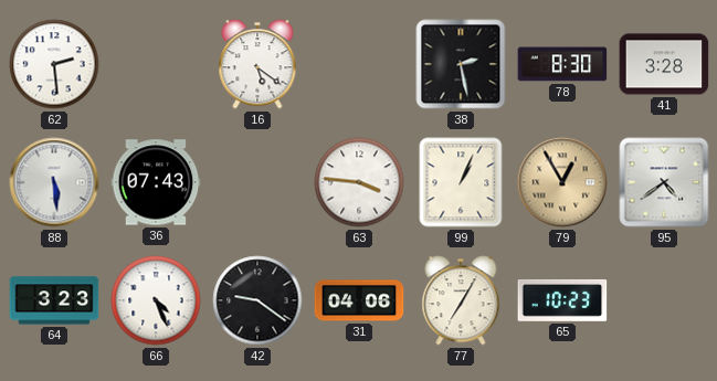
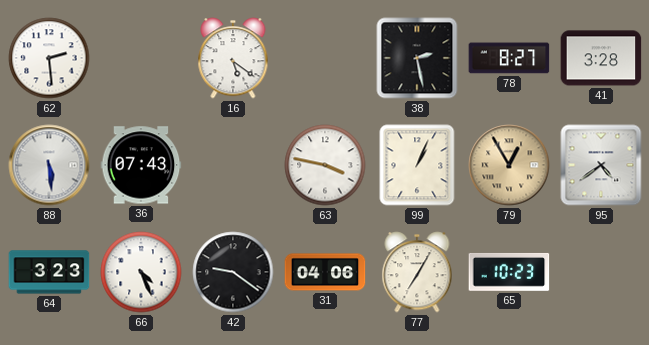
78: 8:30 -> 8:27 (509, 58)
63: 3:46 -> 3:47 (325, 165)
